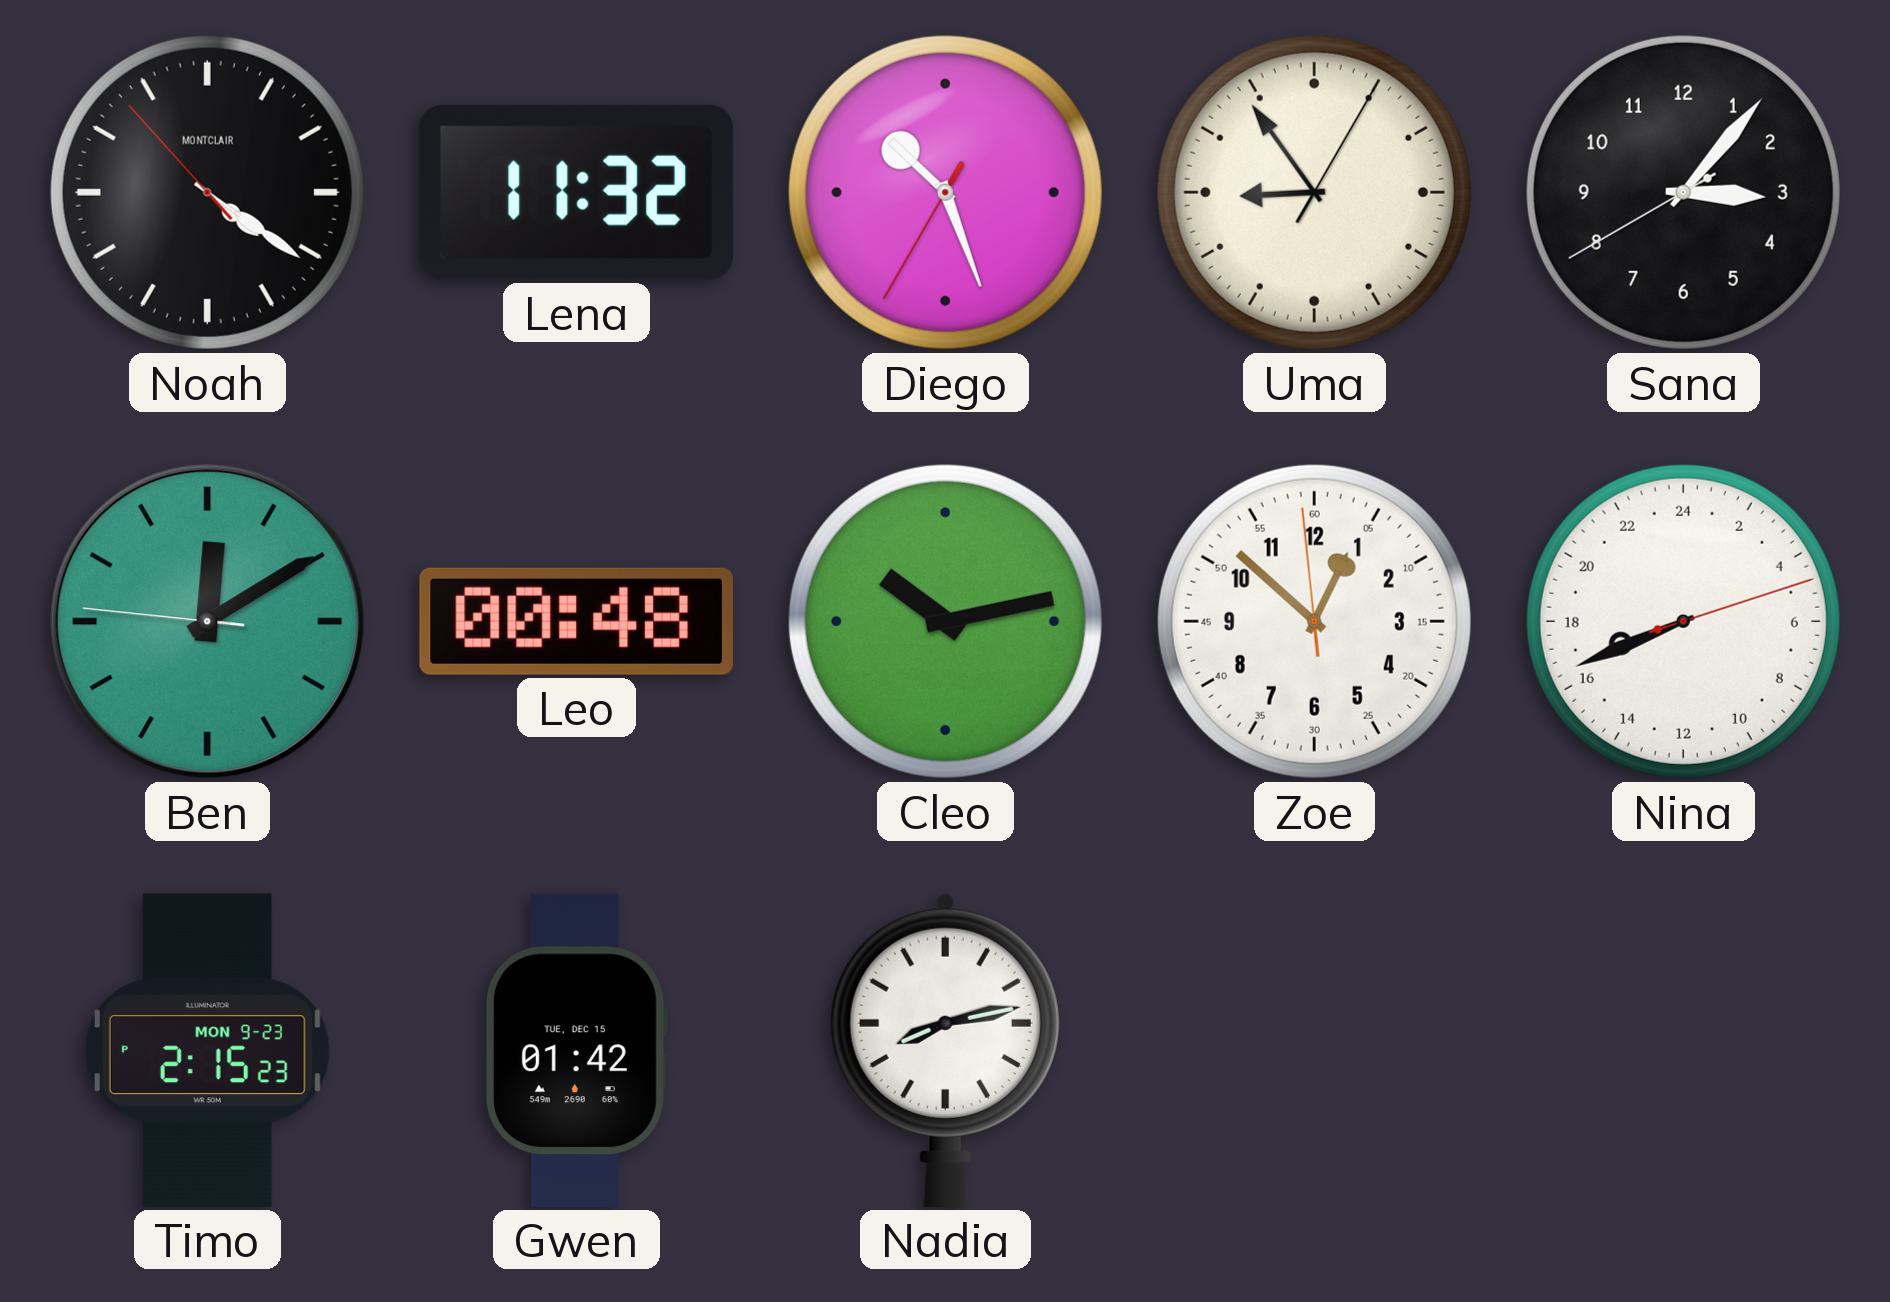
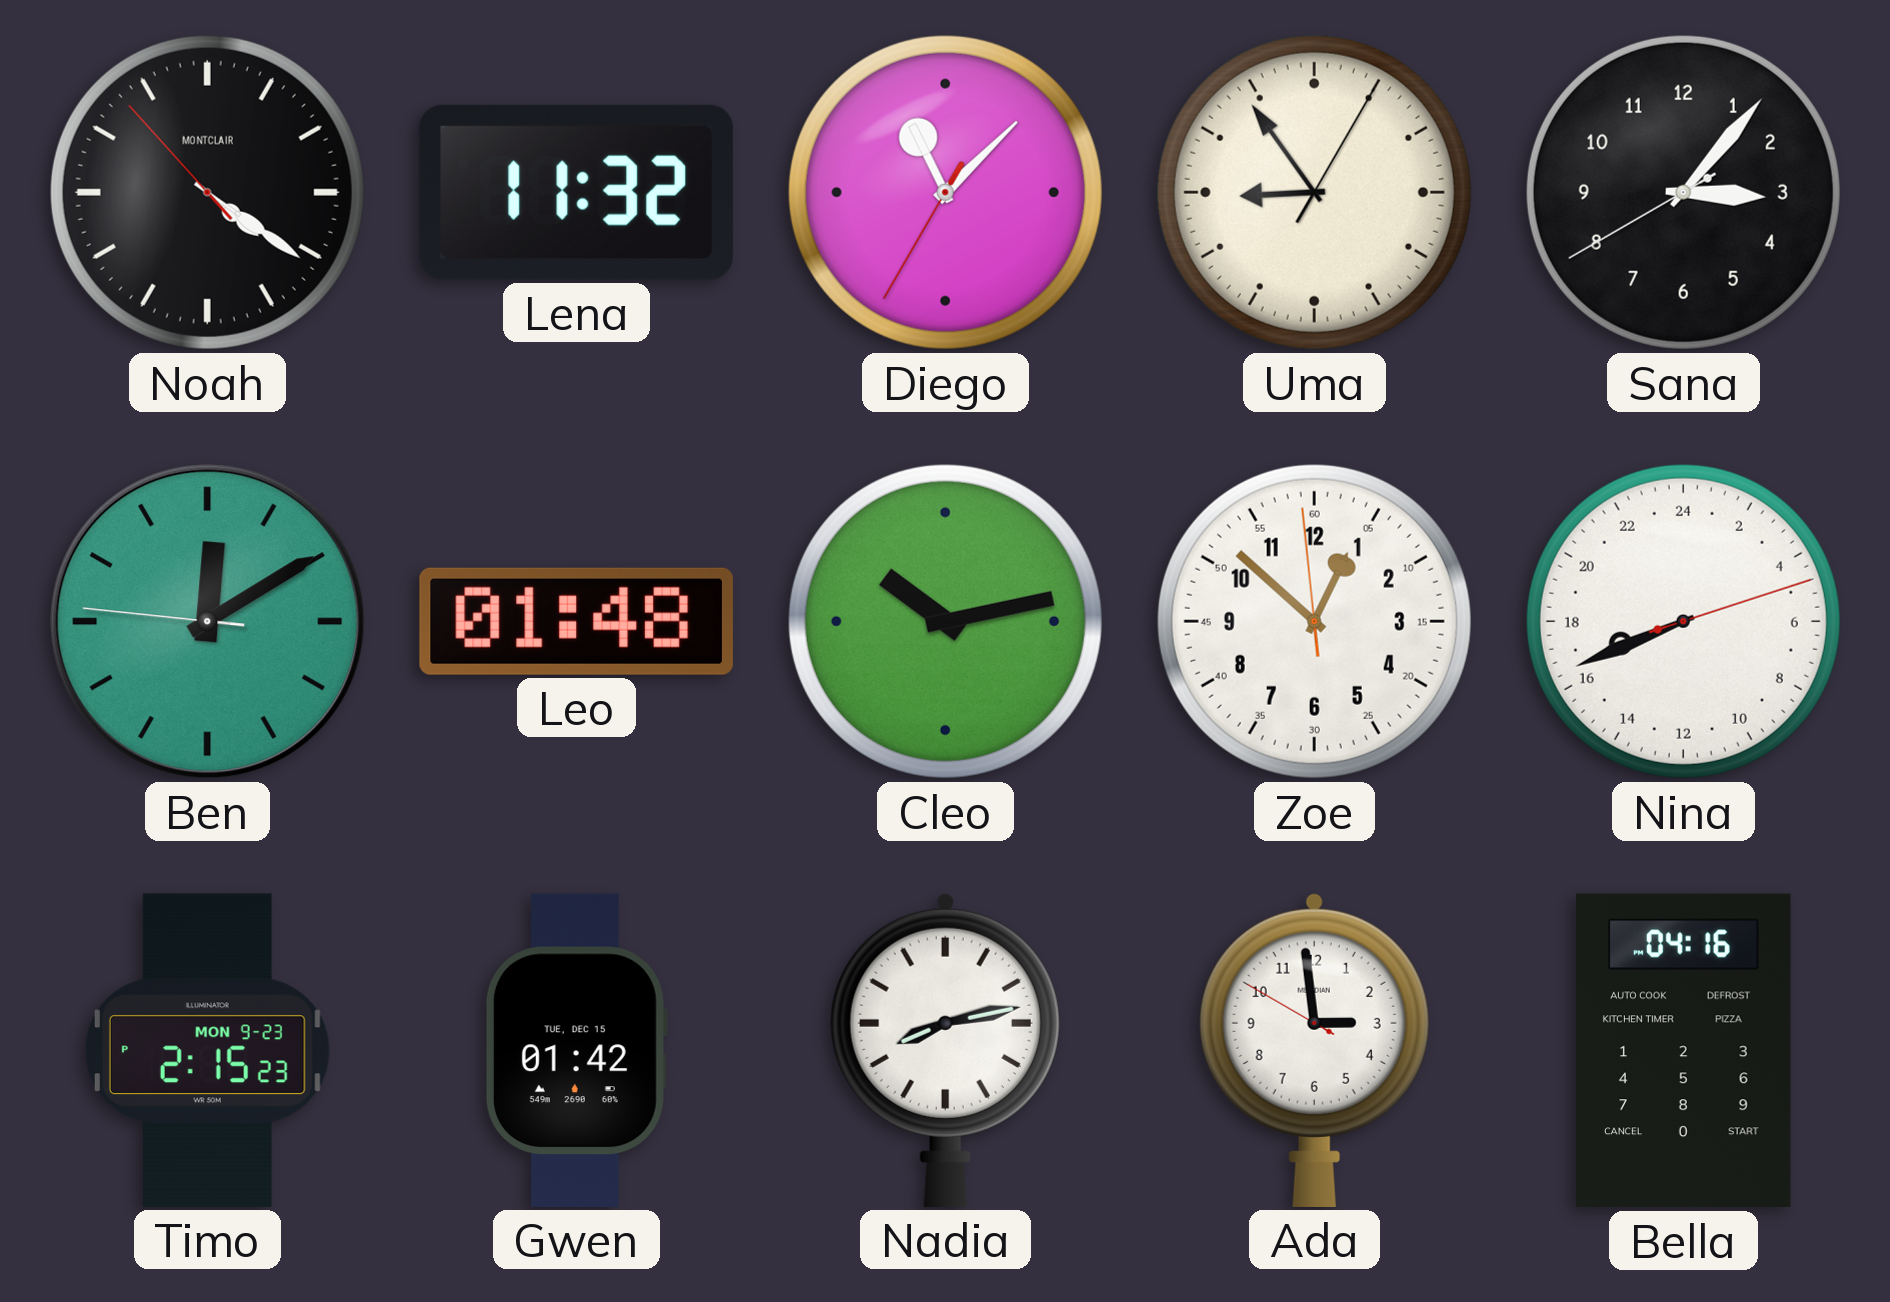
Diego: 10:26 -> 11:07 (945, 192)
Leo: 00:48 -> 01:48 (576, 621)
Ada: none -> 2:58 (1314, 1050)
Bella: none -> 04:16 (1684, 1051)
